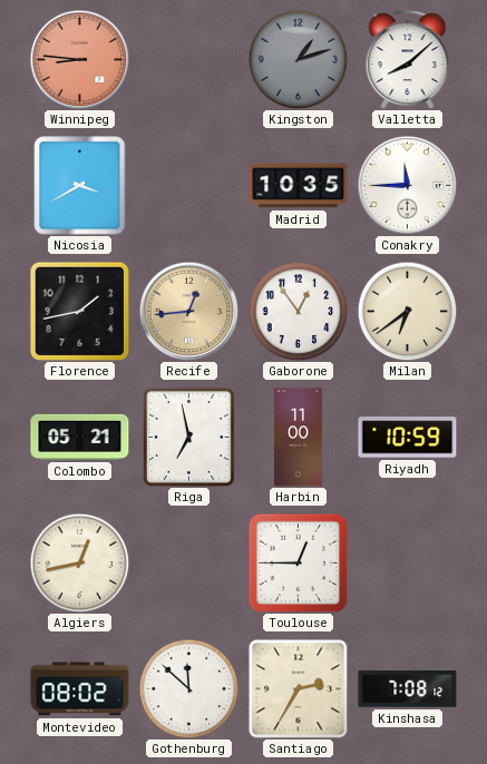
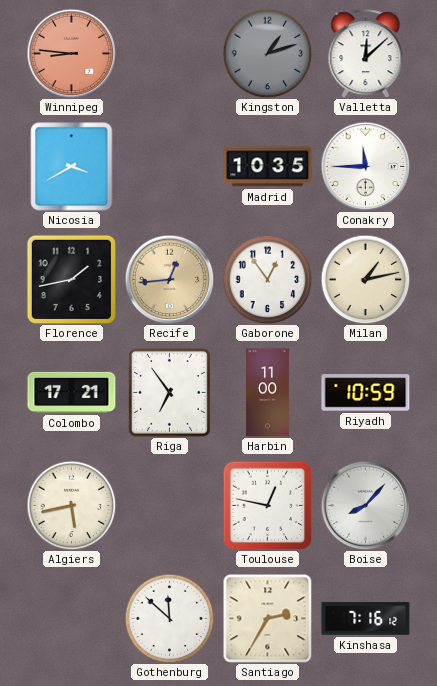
Valletta: 8:08 -> 12:08 (366, 54)
Milan: 6:39 -> 1:13 (365, 279)
Colombo: 05:21 -> 17:21 (72, 392)
Riga: 6:58 -> 6:54 (169, 393)
Algiers: 12:43 -> 5:43 (71, 505)
Toulouse: 12:45 -> 12:47 (267, 505)
Boise: none -> 8:07 (365, 505)
Montevideo: 08:02 -> none (80, 689)
Kinshasa: 7:08 -> 7:16 (366, 619)
